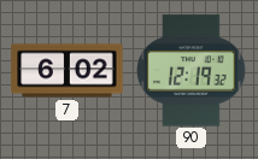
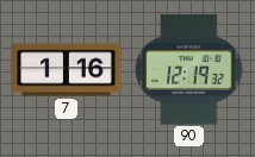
7: 6:02 -> 1:16 (67, 70)
